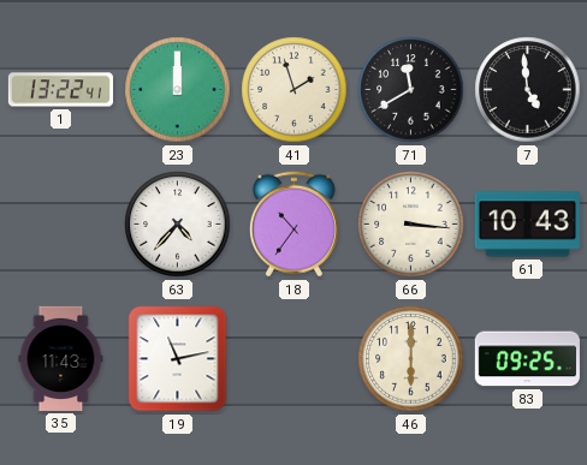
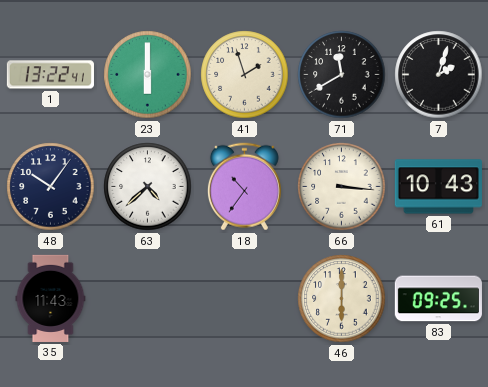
23: 12:00 -> 6:00 (148, 75)
7: 4:59 -> 2:03 (439, 75)
48: none -> 10:06 (51, 187)
63: 4:37 -> 4:38 (148, 187)
19: 11:13 -> none (178, 359)
